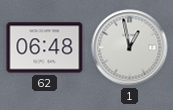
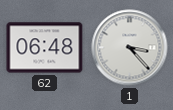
1: 12:58 -> 3:23 (130, 48)
